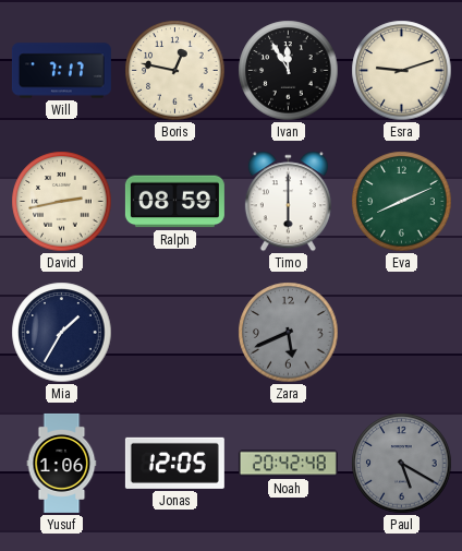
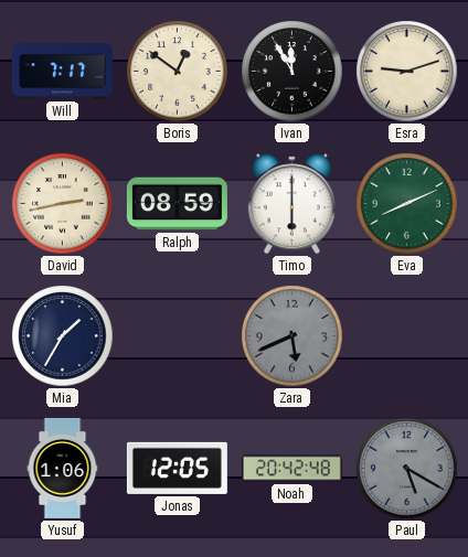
Boris: 12:47 -> 12:51 (178, 72)
